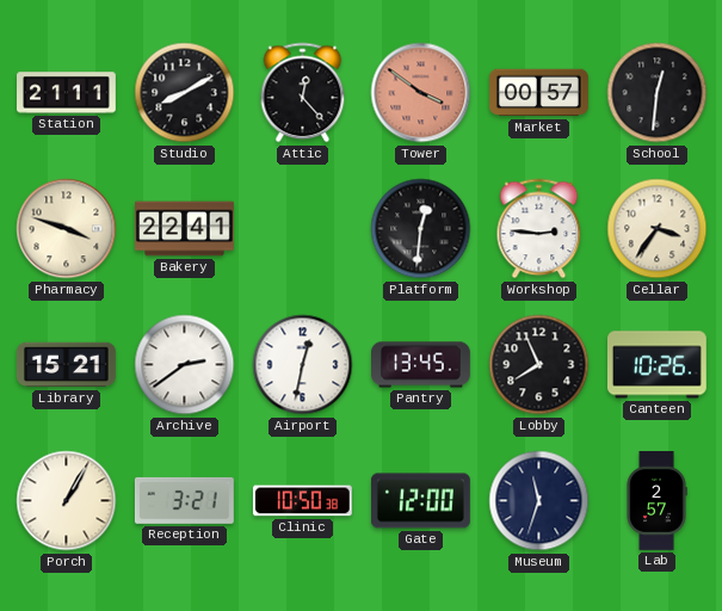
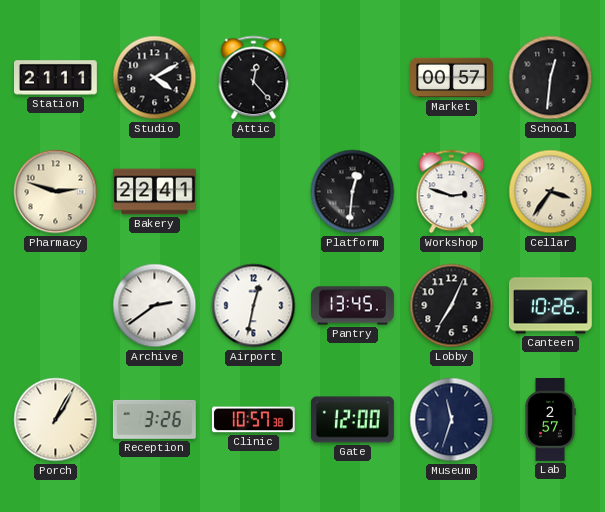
Studio: 8:10 -> 4:10 (155, 78)
Tower: 3:51 -> none (421, 93)
Pharmacy: 3:48 -> 2:48 (56, 192)
Workshop: 2:46 -> 2:48 (452, 192)
Library: 15:21 -> none (66, 365)
Lobby: 7:56 -> 7:04 (452, 306)
Reception: 3:21 -> 3:26 (154, 419)
Clinic: 10:50 -> 10:57 (253, 420)
